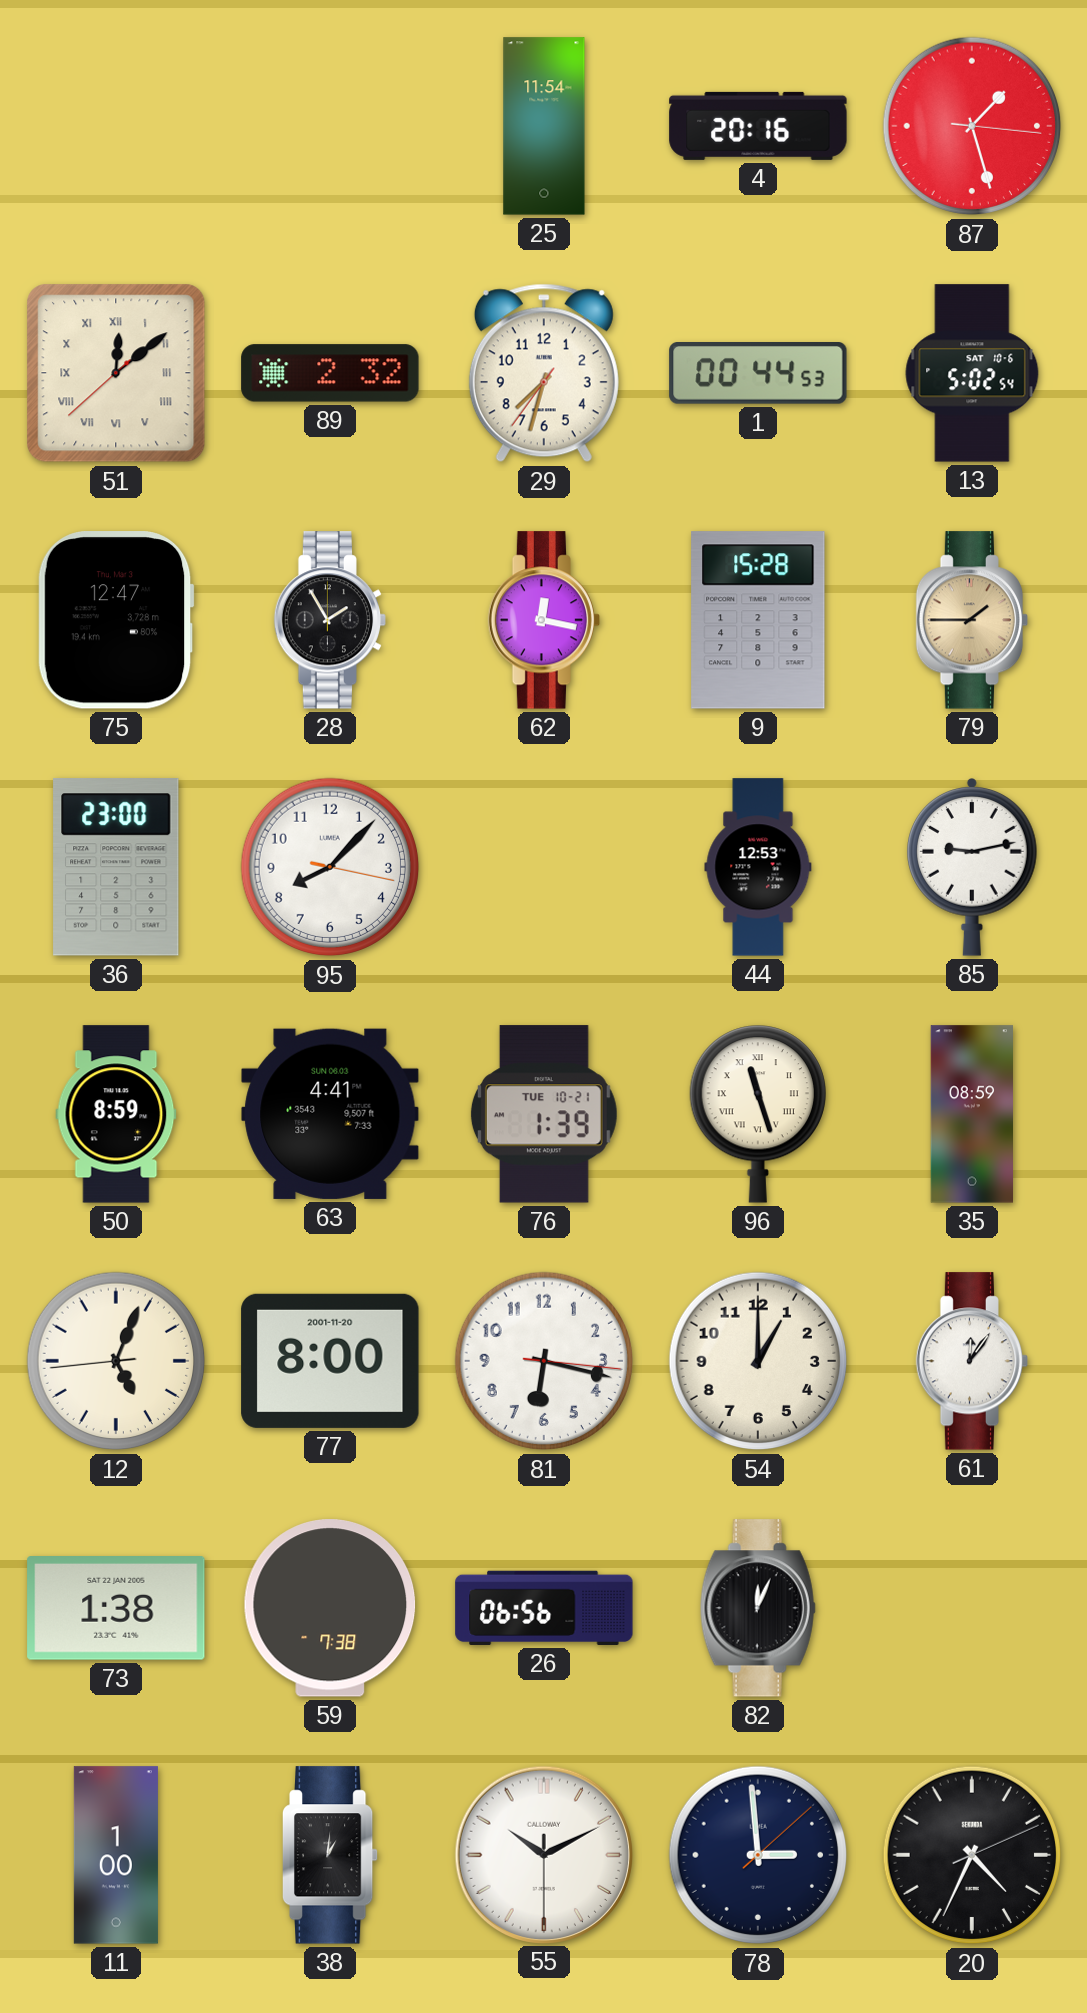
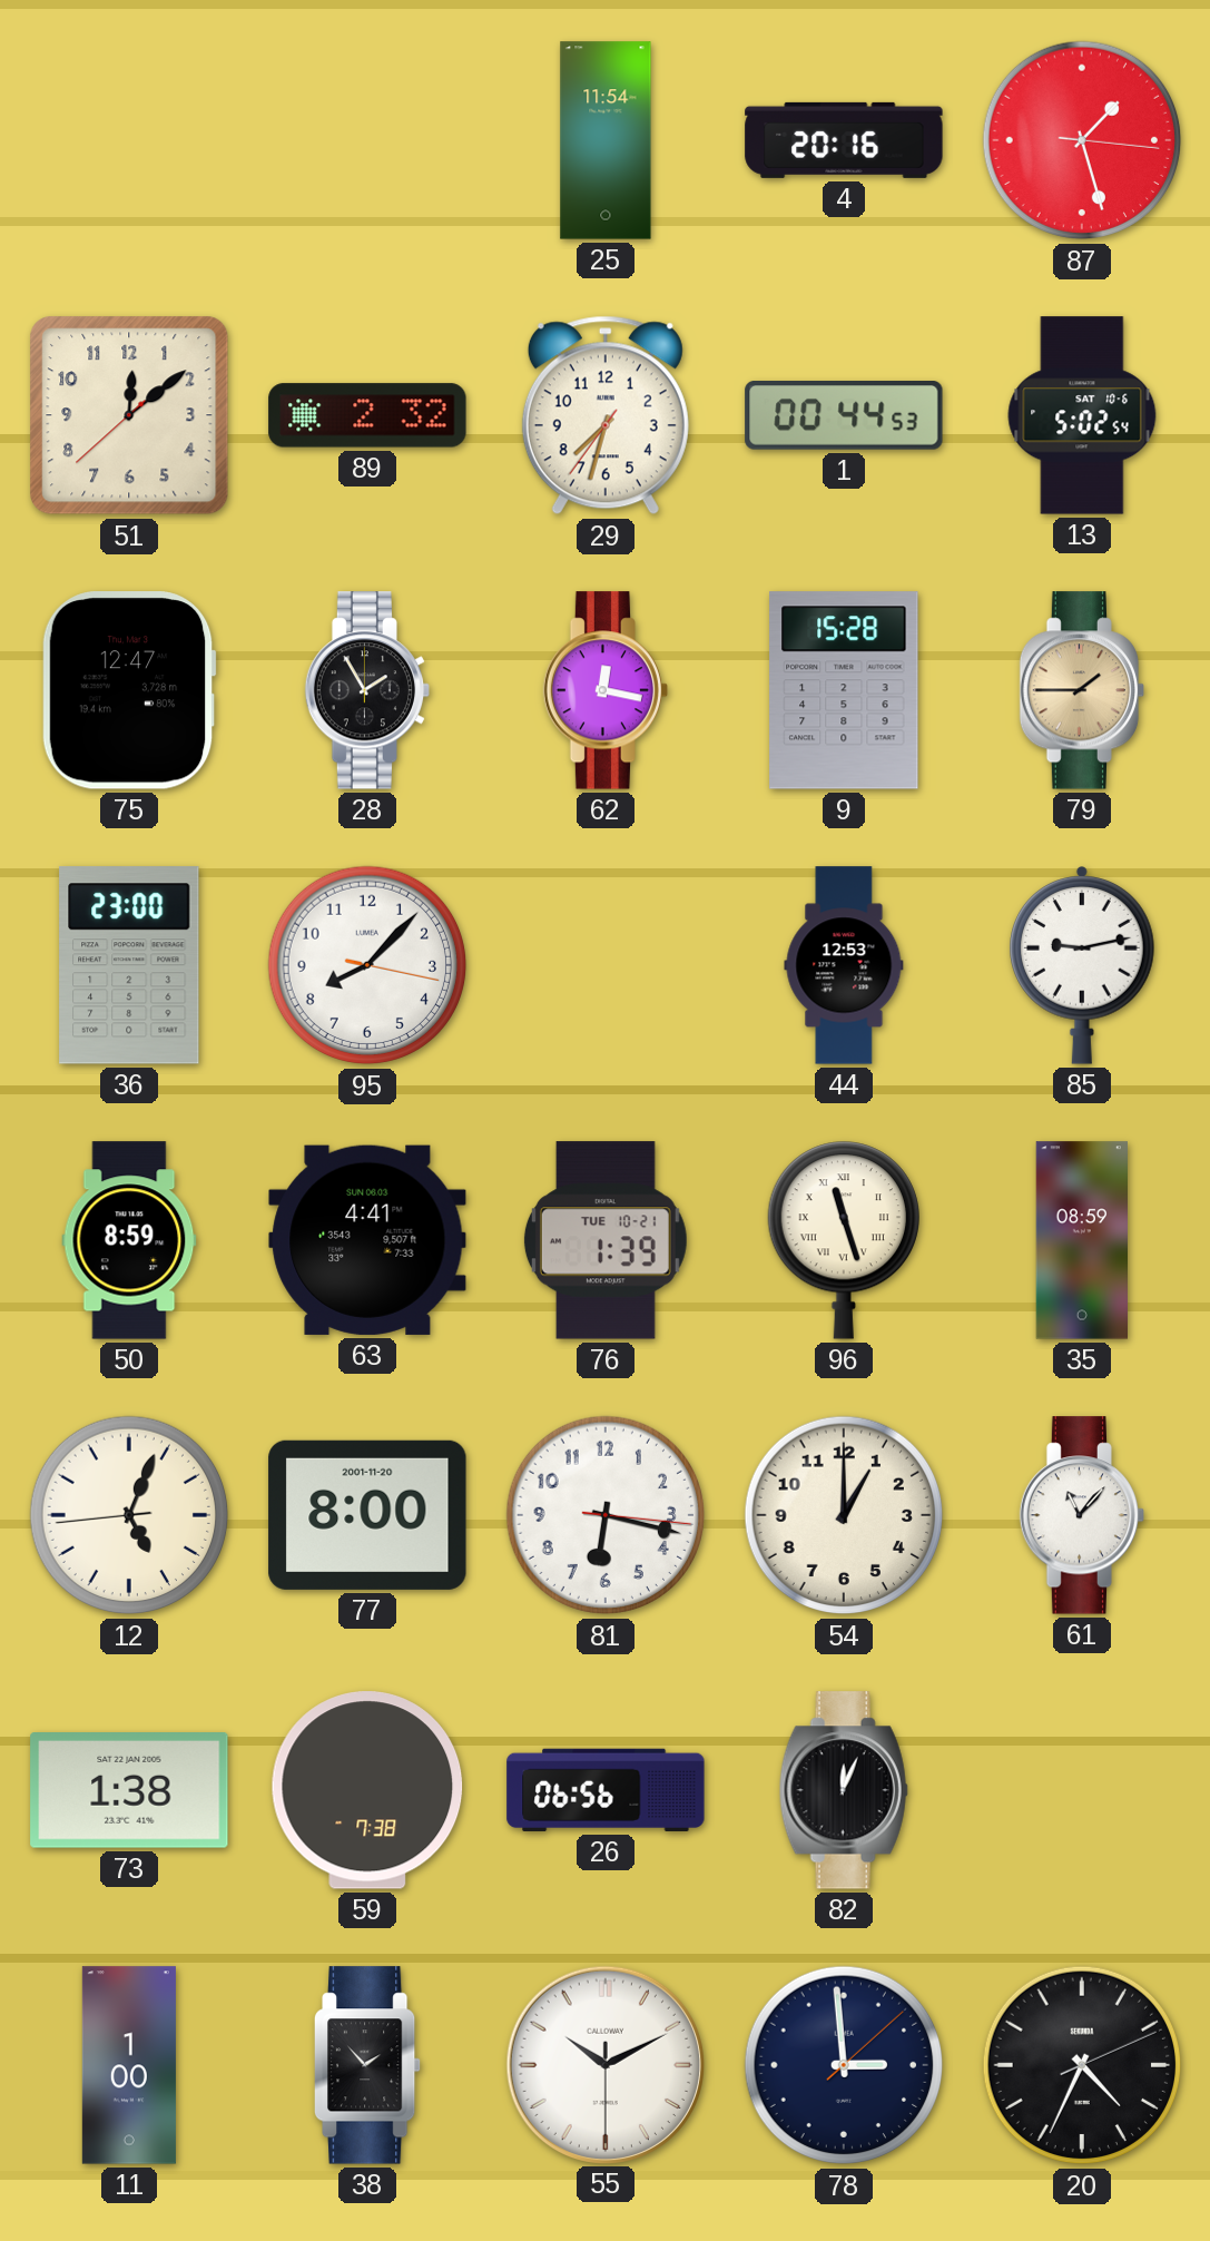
51 numerals: Roman -> Arabic (129, 415)
61: 12:06 -> 11:07 (1082, 1515)
38: 1:01 -> 1:53 (367, 2065)
